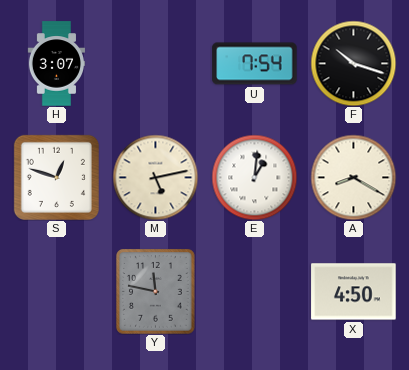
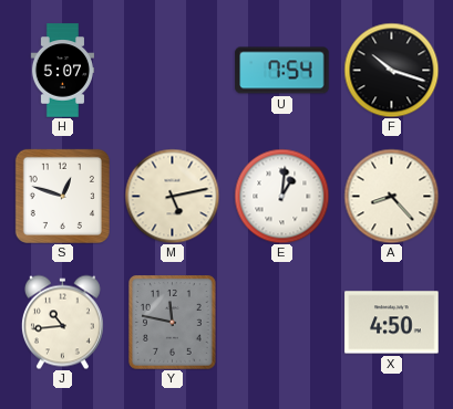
H: 3:07 -> 5:07 (62, 71)
A: 8:20 -> 8:23 (391, 196)
J: none -> 10:44 (62, 322)
